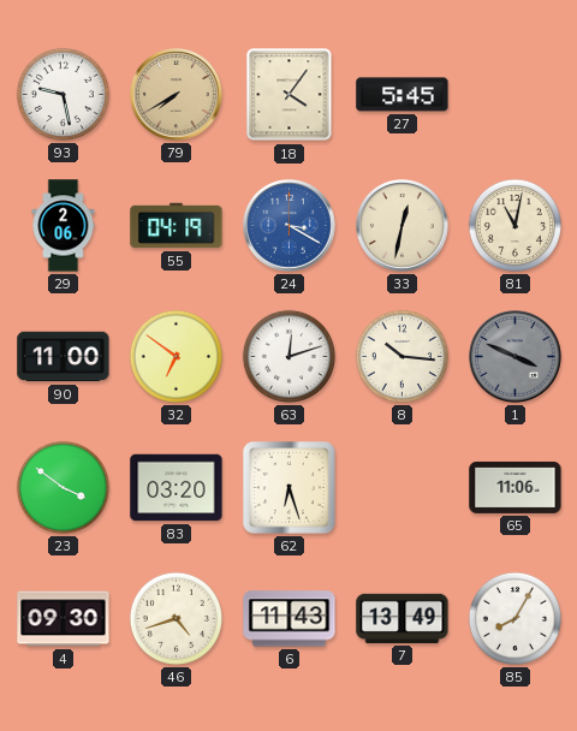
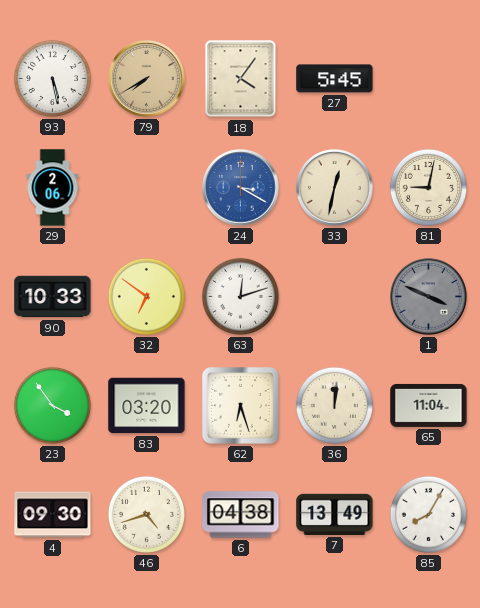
93: 9:28 -> 5:28 (52, 78)
55: 04:19 -> none (177, 226)
81: 11:02 -> 9:02 (428, 187)
90: 11:00 -> 10:33 (53, 297)
8: 10:16 -> none (401, 356)
23: 3:51 -> 3:54 (52, 405)
36: none -> 12:01 (334, 405)
65: 11:06 -> 11:04 (429, 405)
6: 11:43 -> 04:38 (241, 515)
